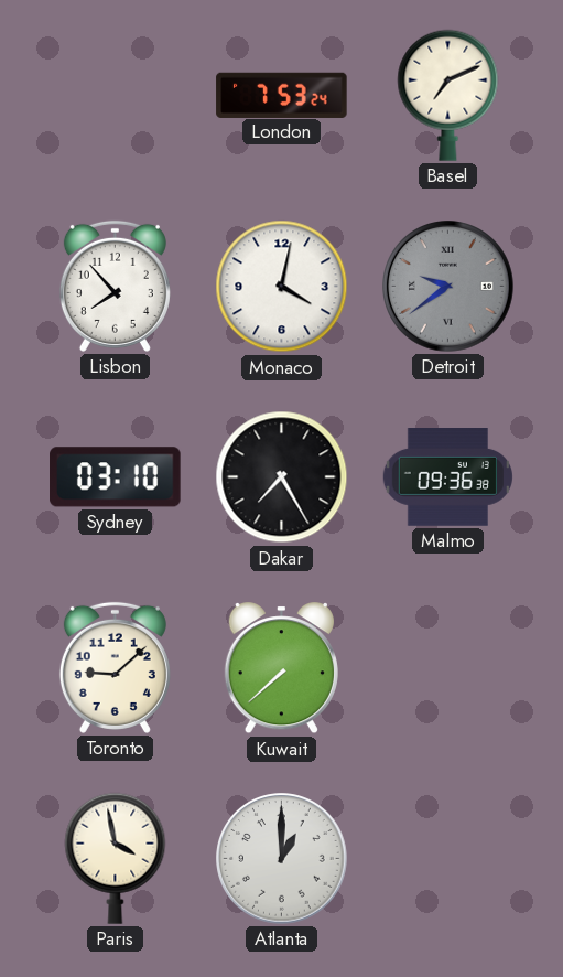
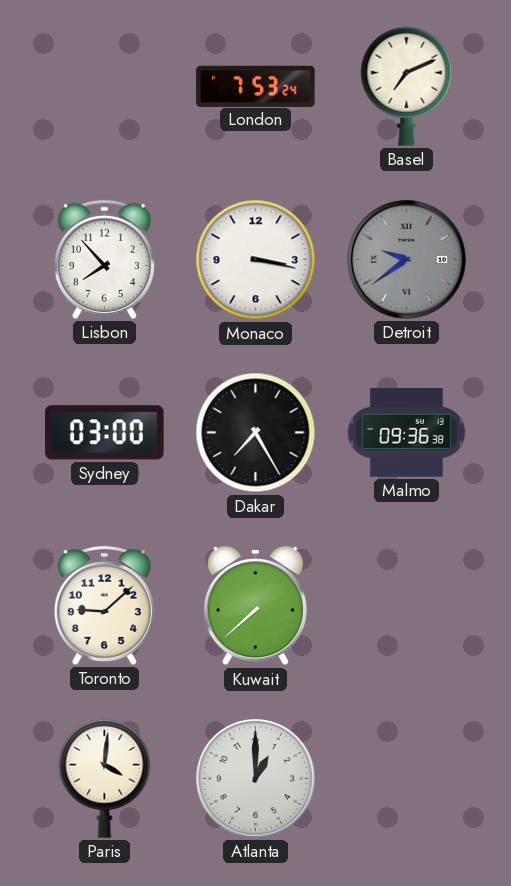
Monaco: 4:02 -> 3:17 (256, 260)
Sydney: 03:10 -> 03:00 (105, 433)
Paris: 3:58 -> 4:01 (105, 778)
